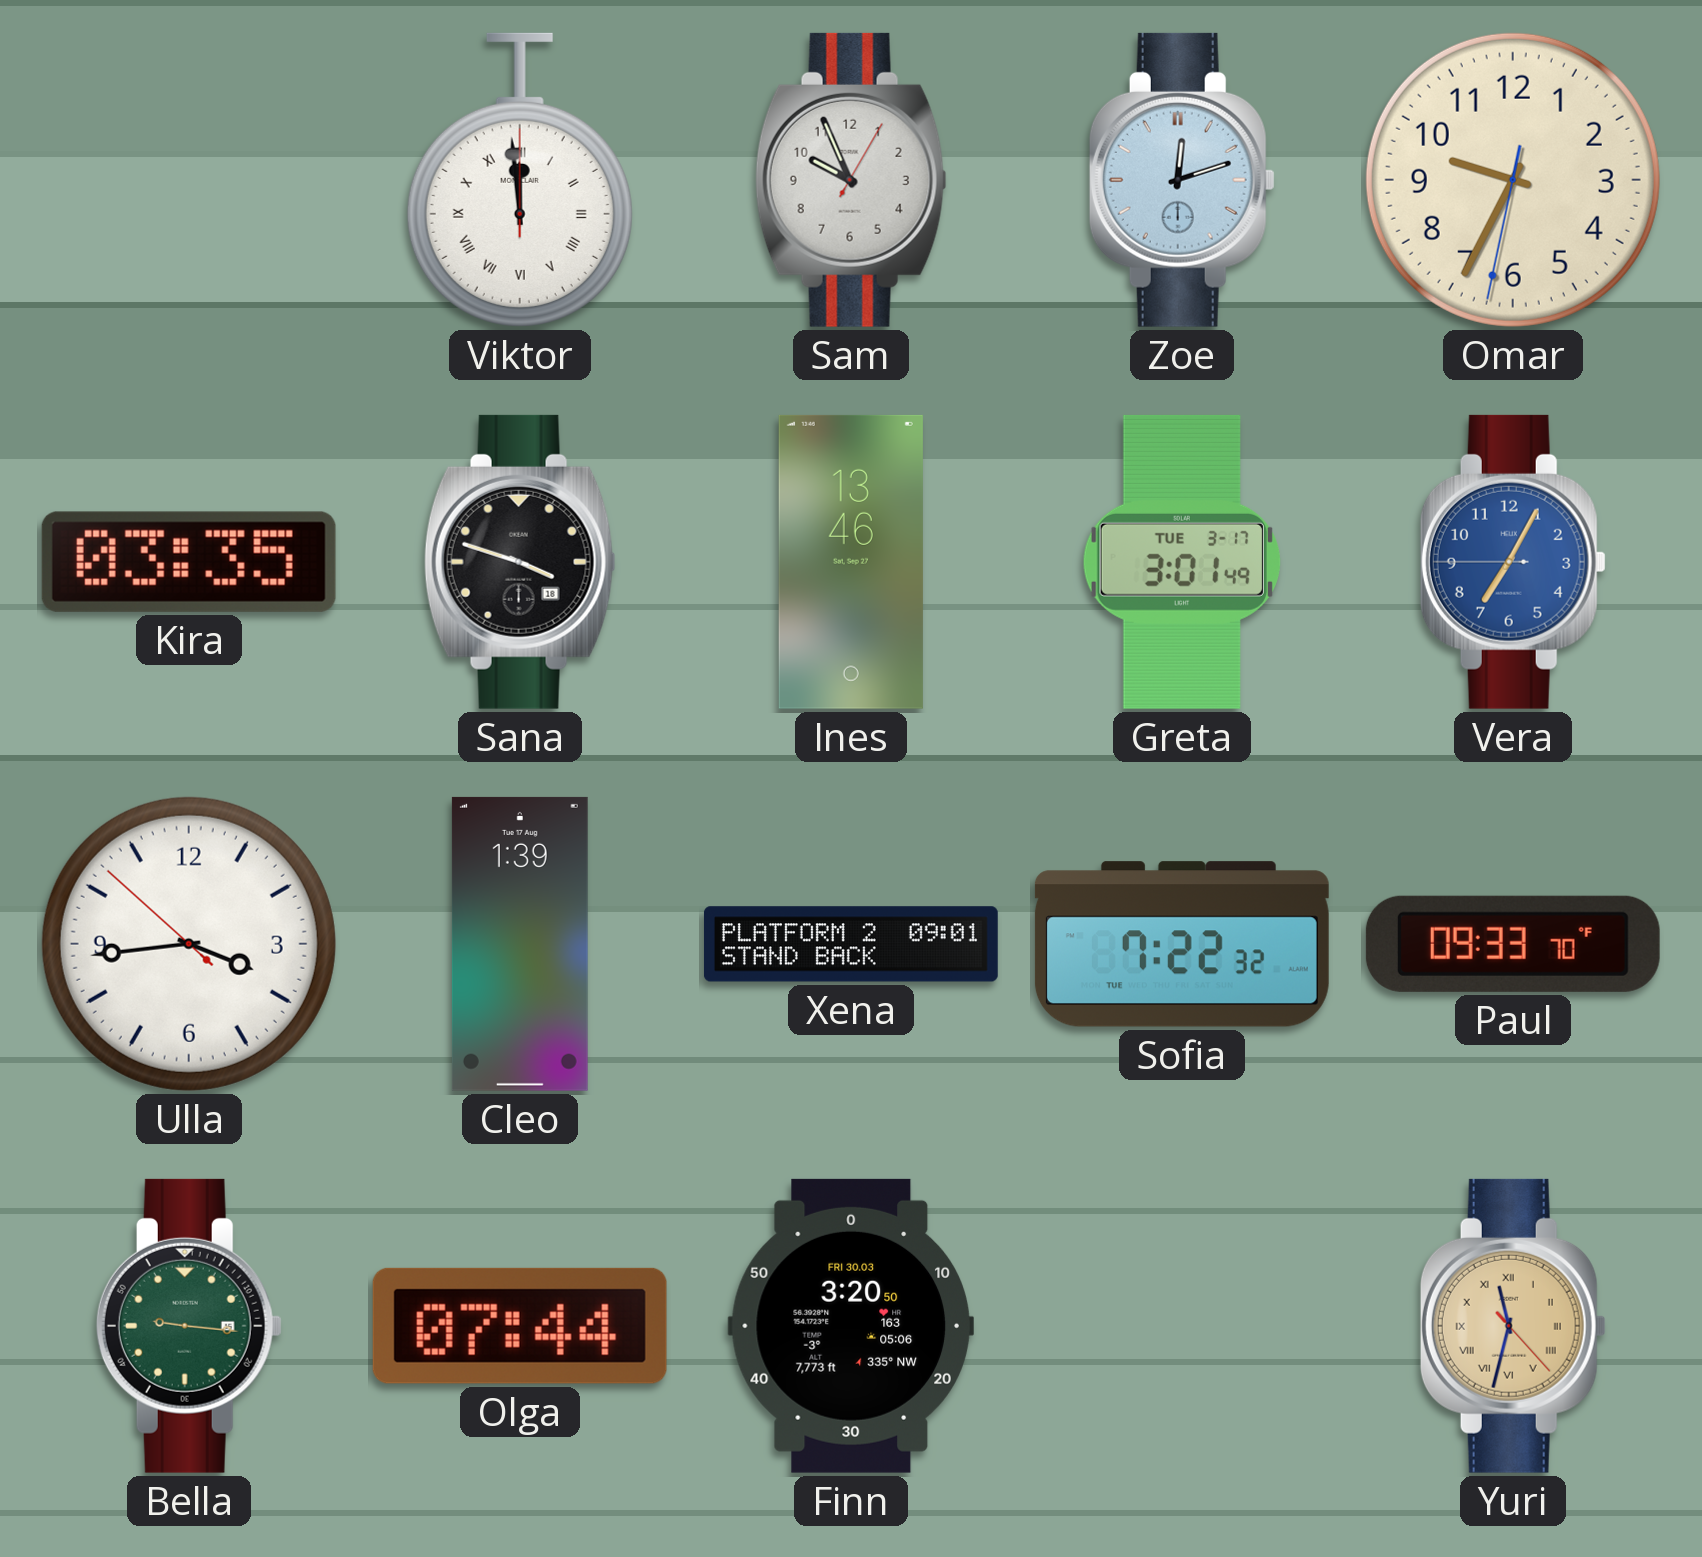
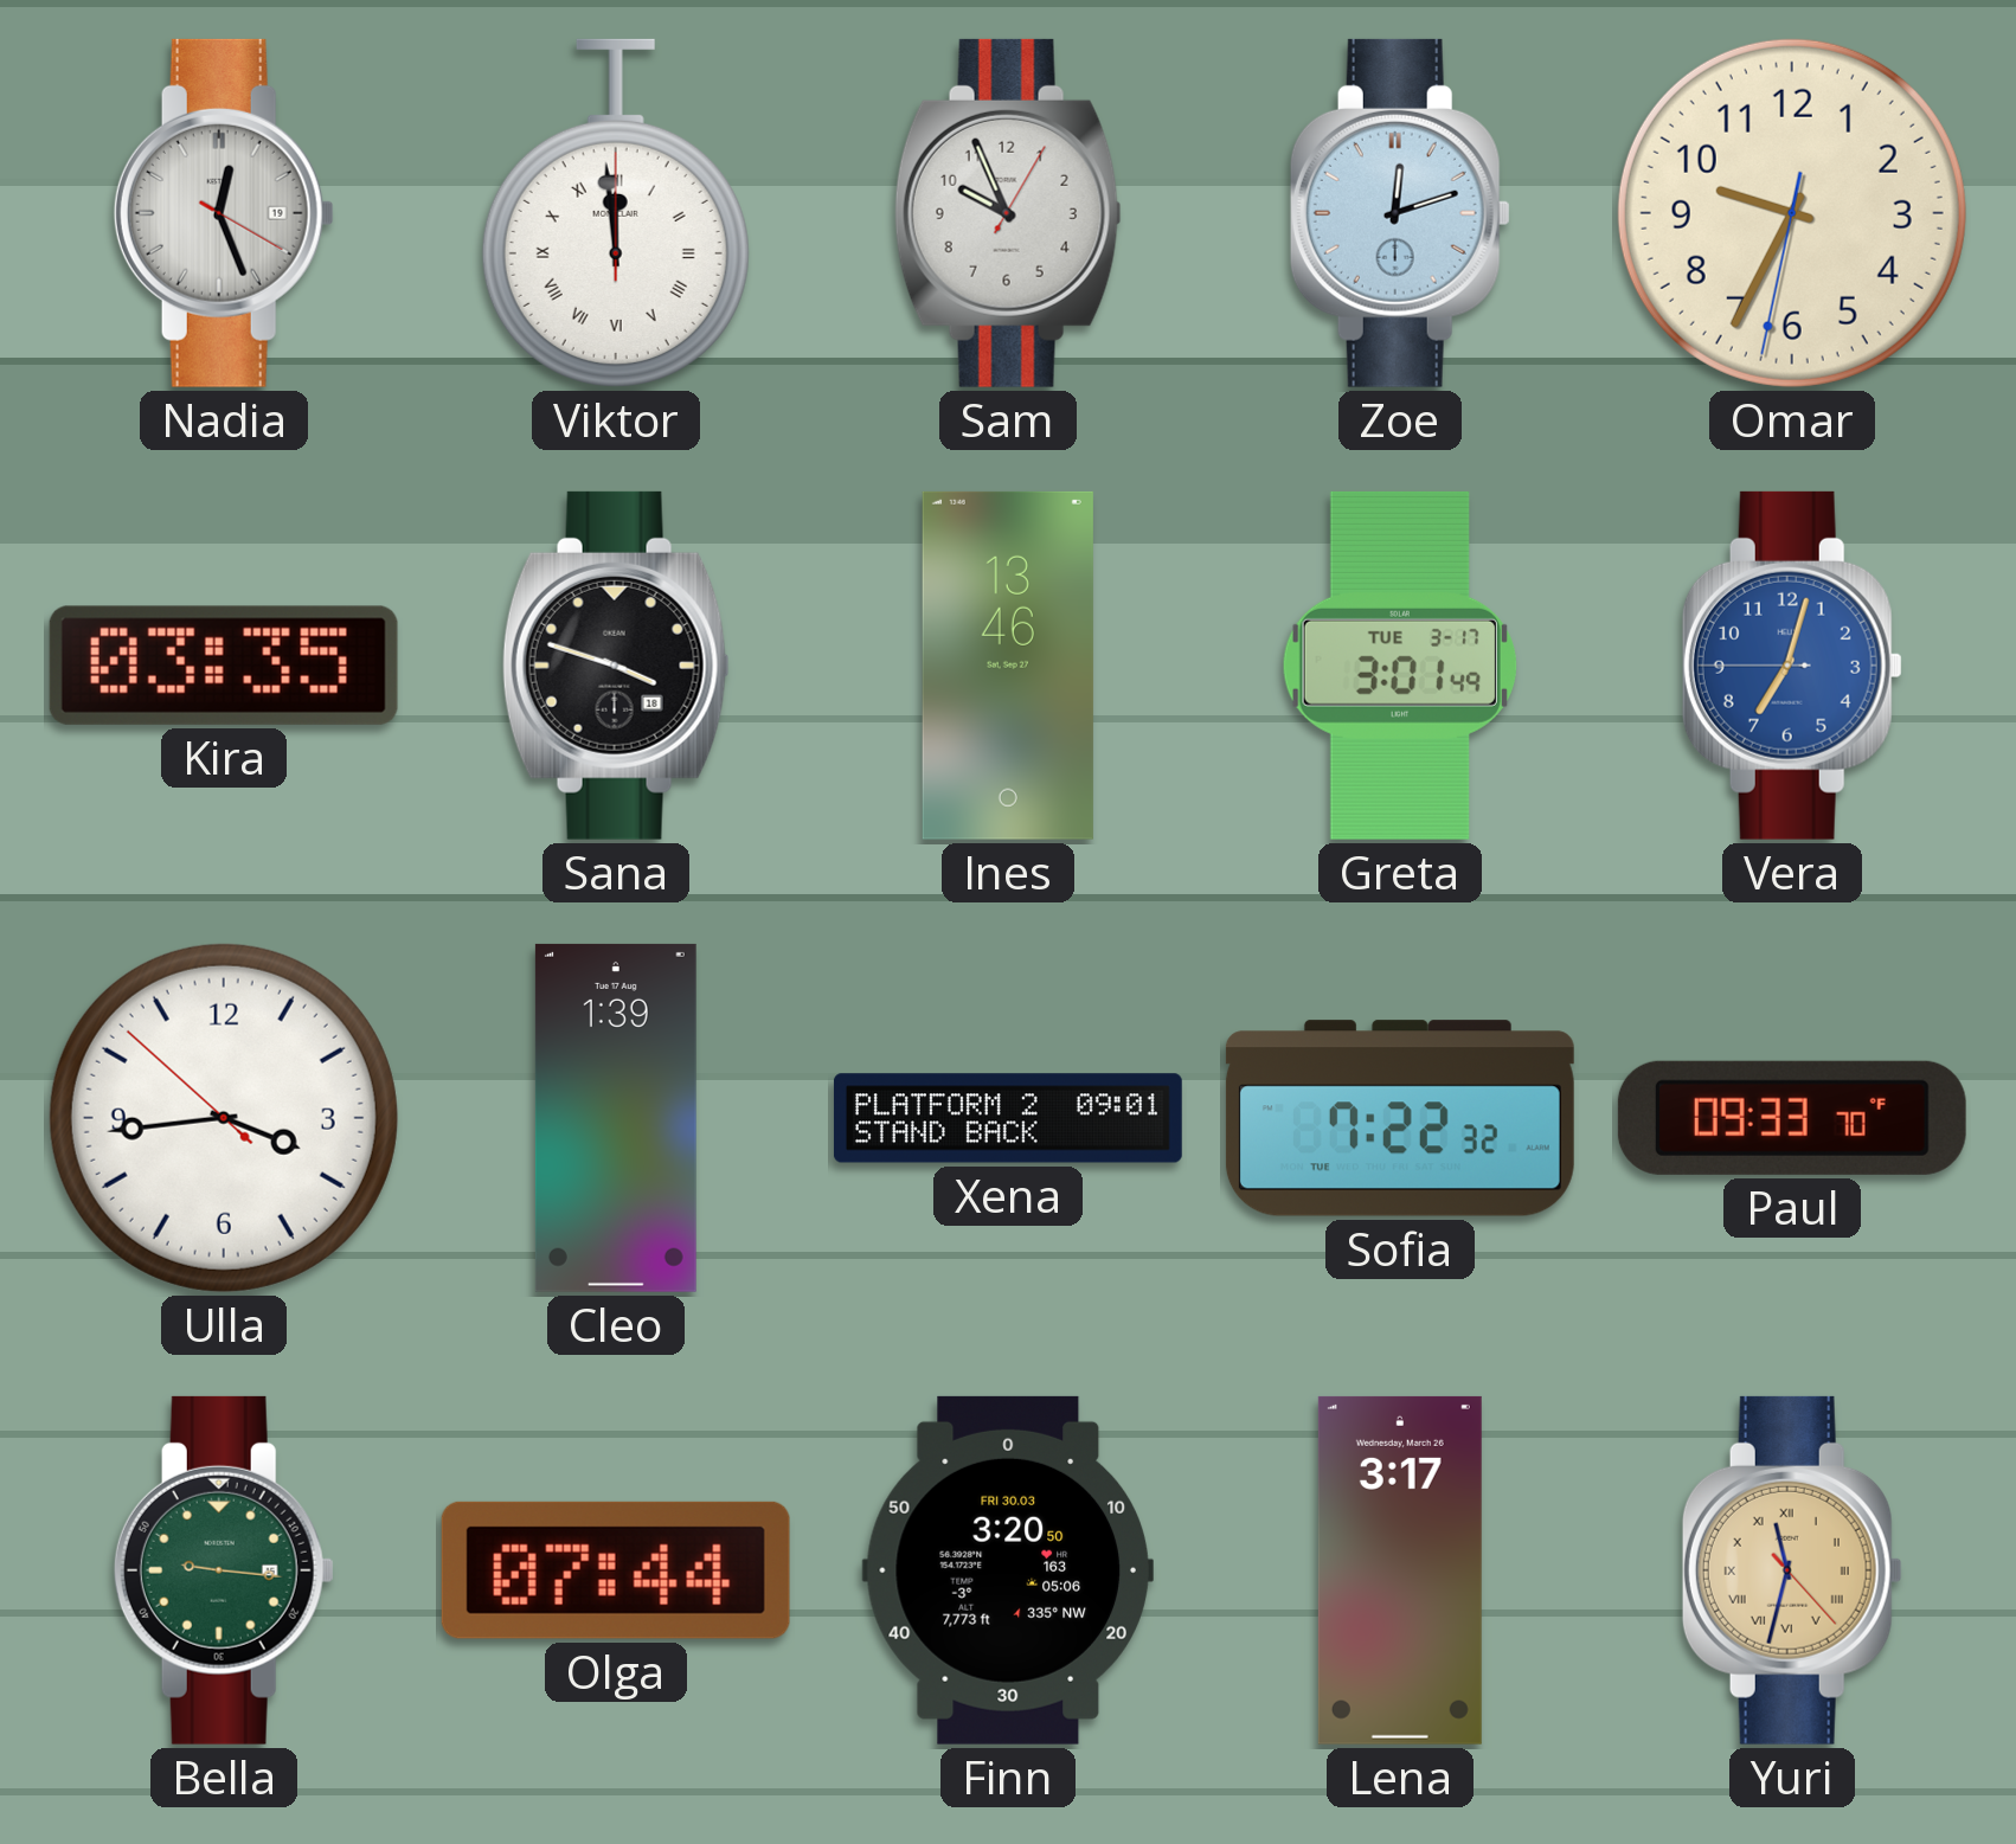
Nadia: none -> 12:26 (224, 213)
Vera: 7:04 -> 7:02 (1792, 666)
Lena: none -> 3:17 (1400, 1570)
